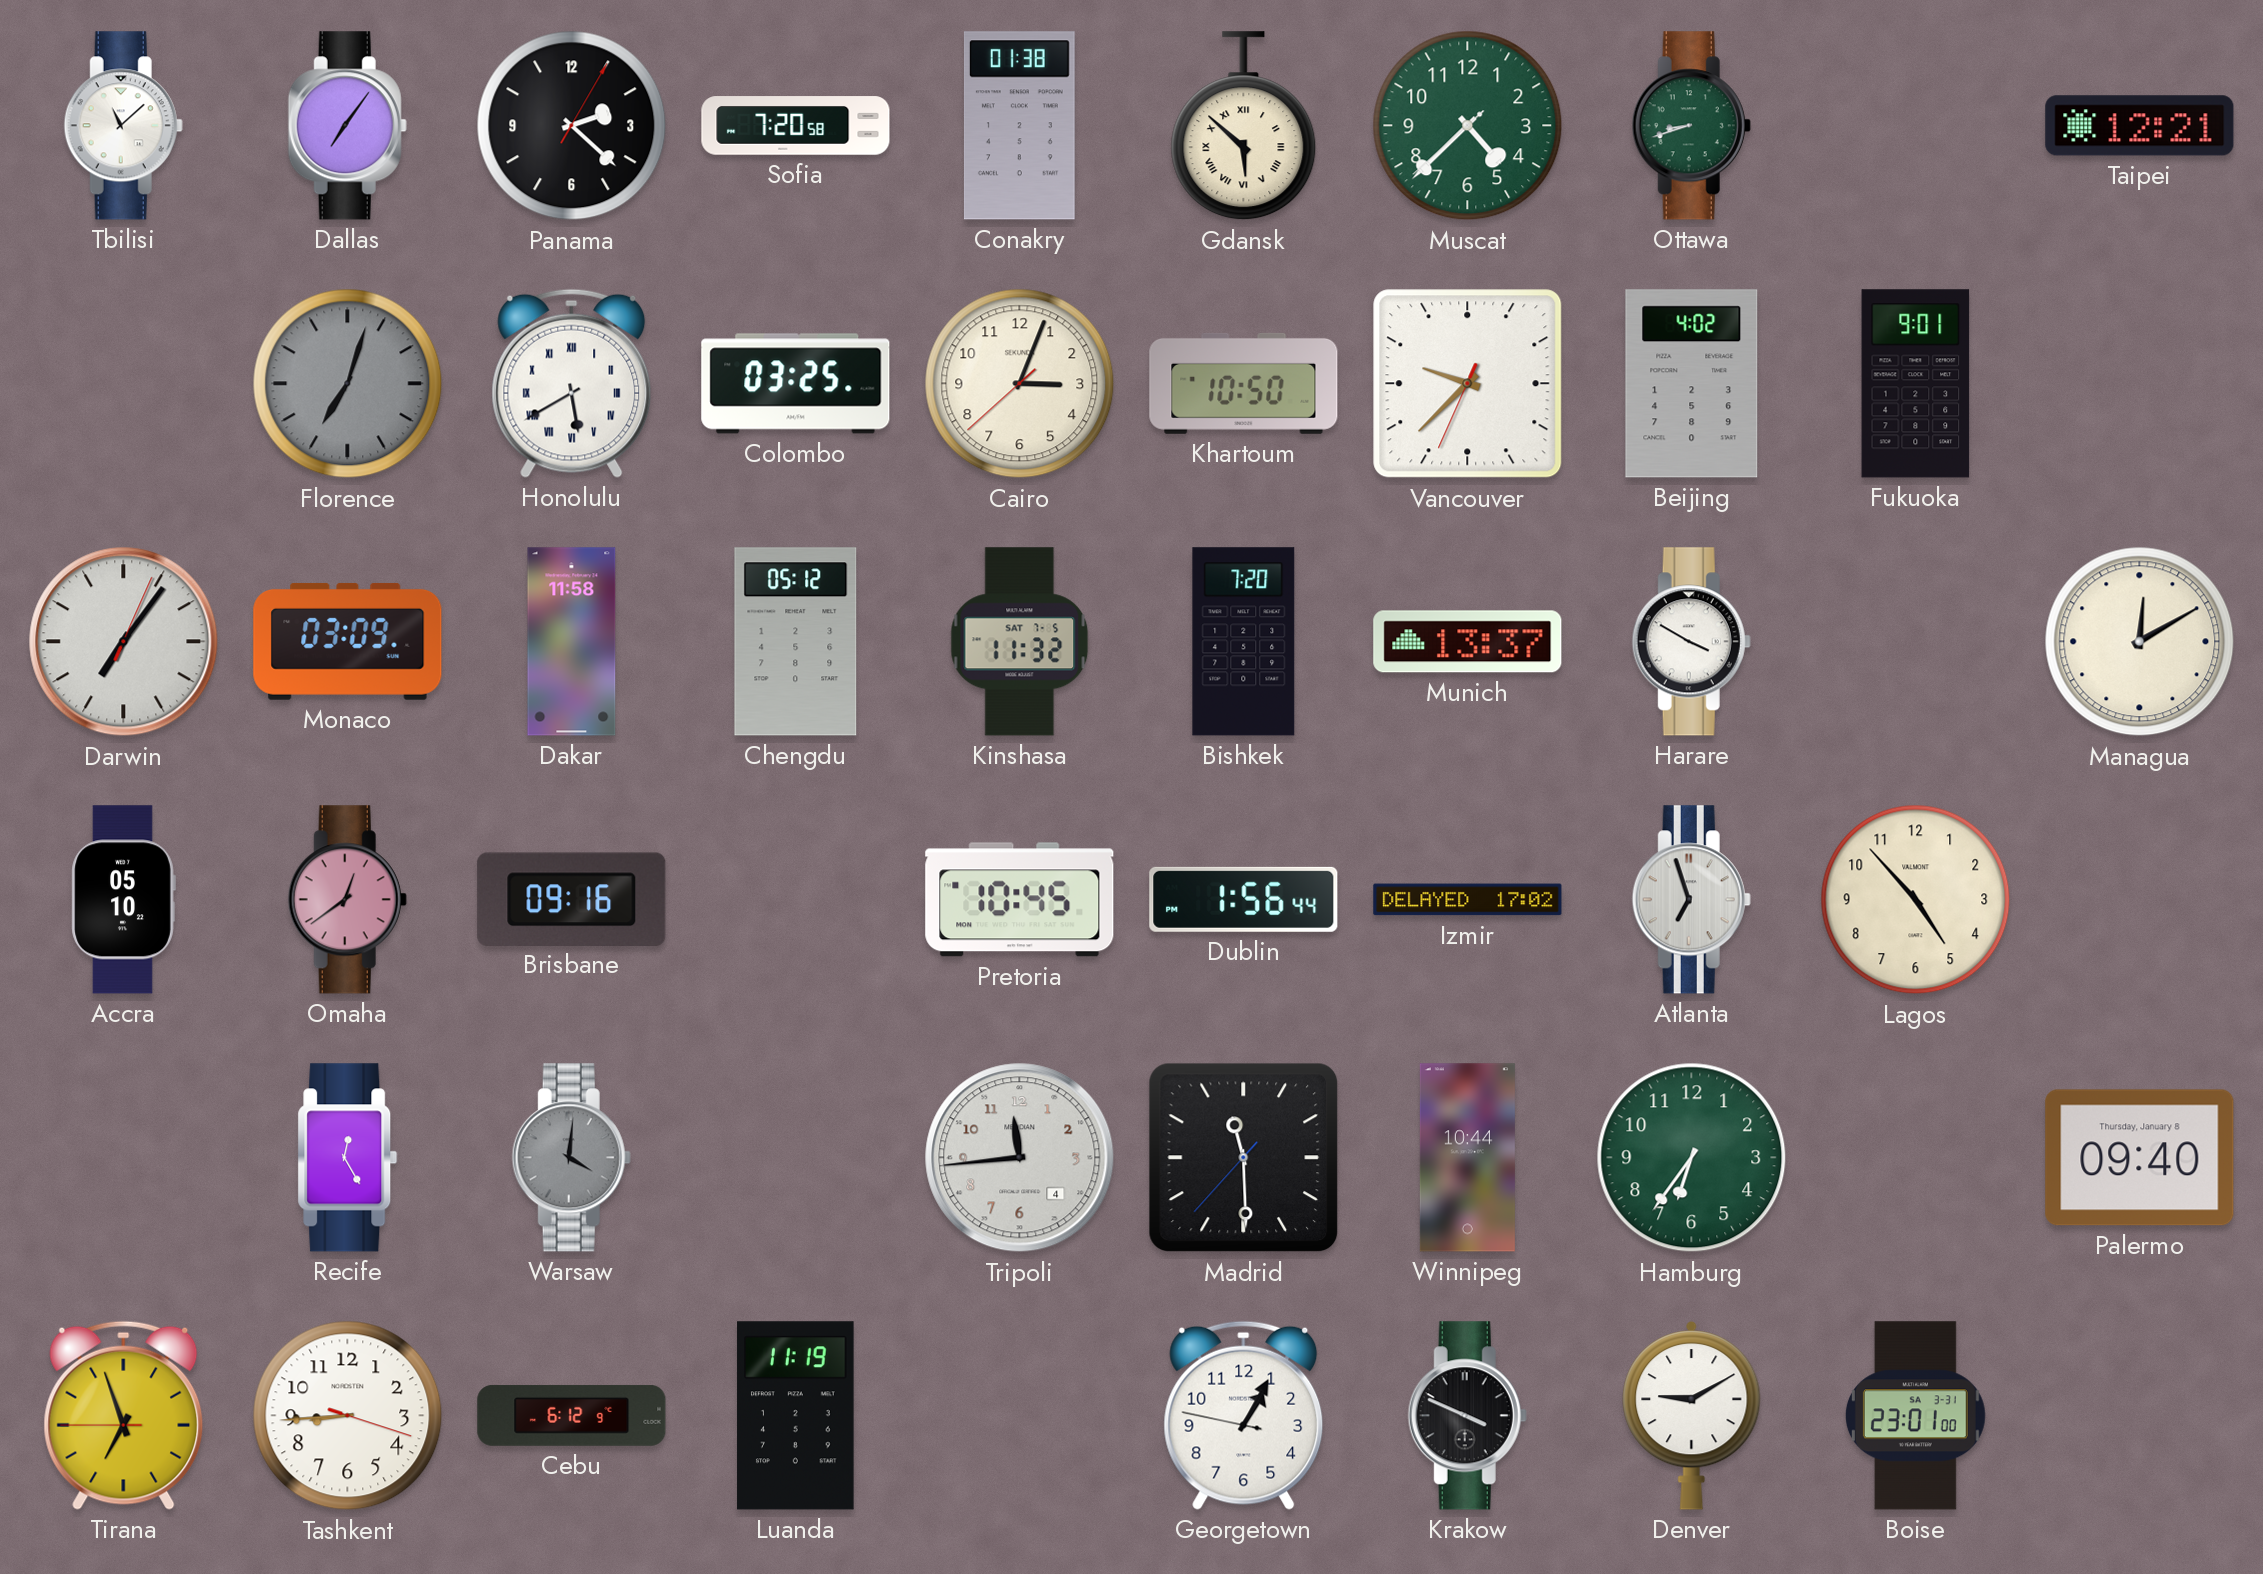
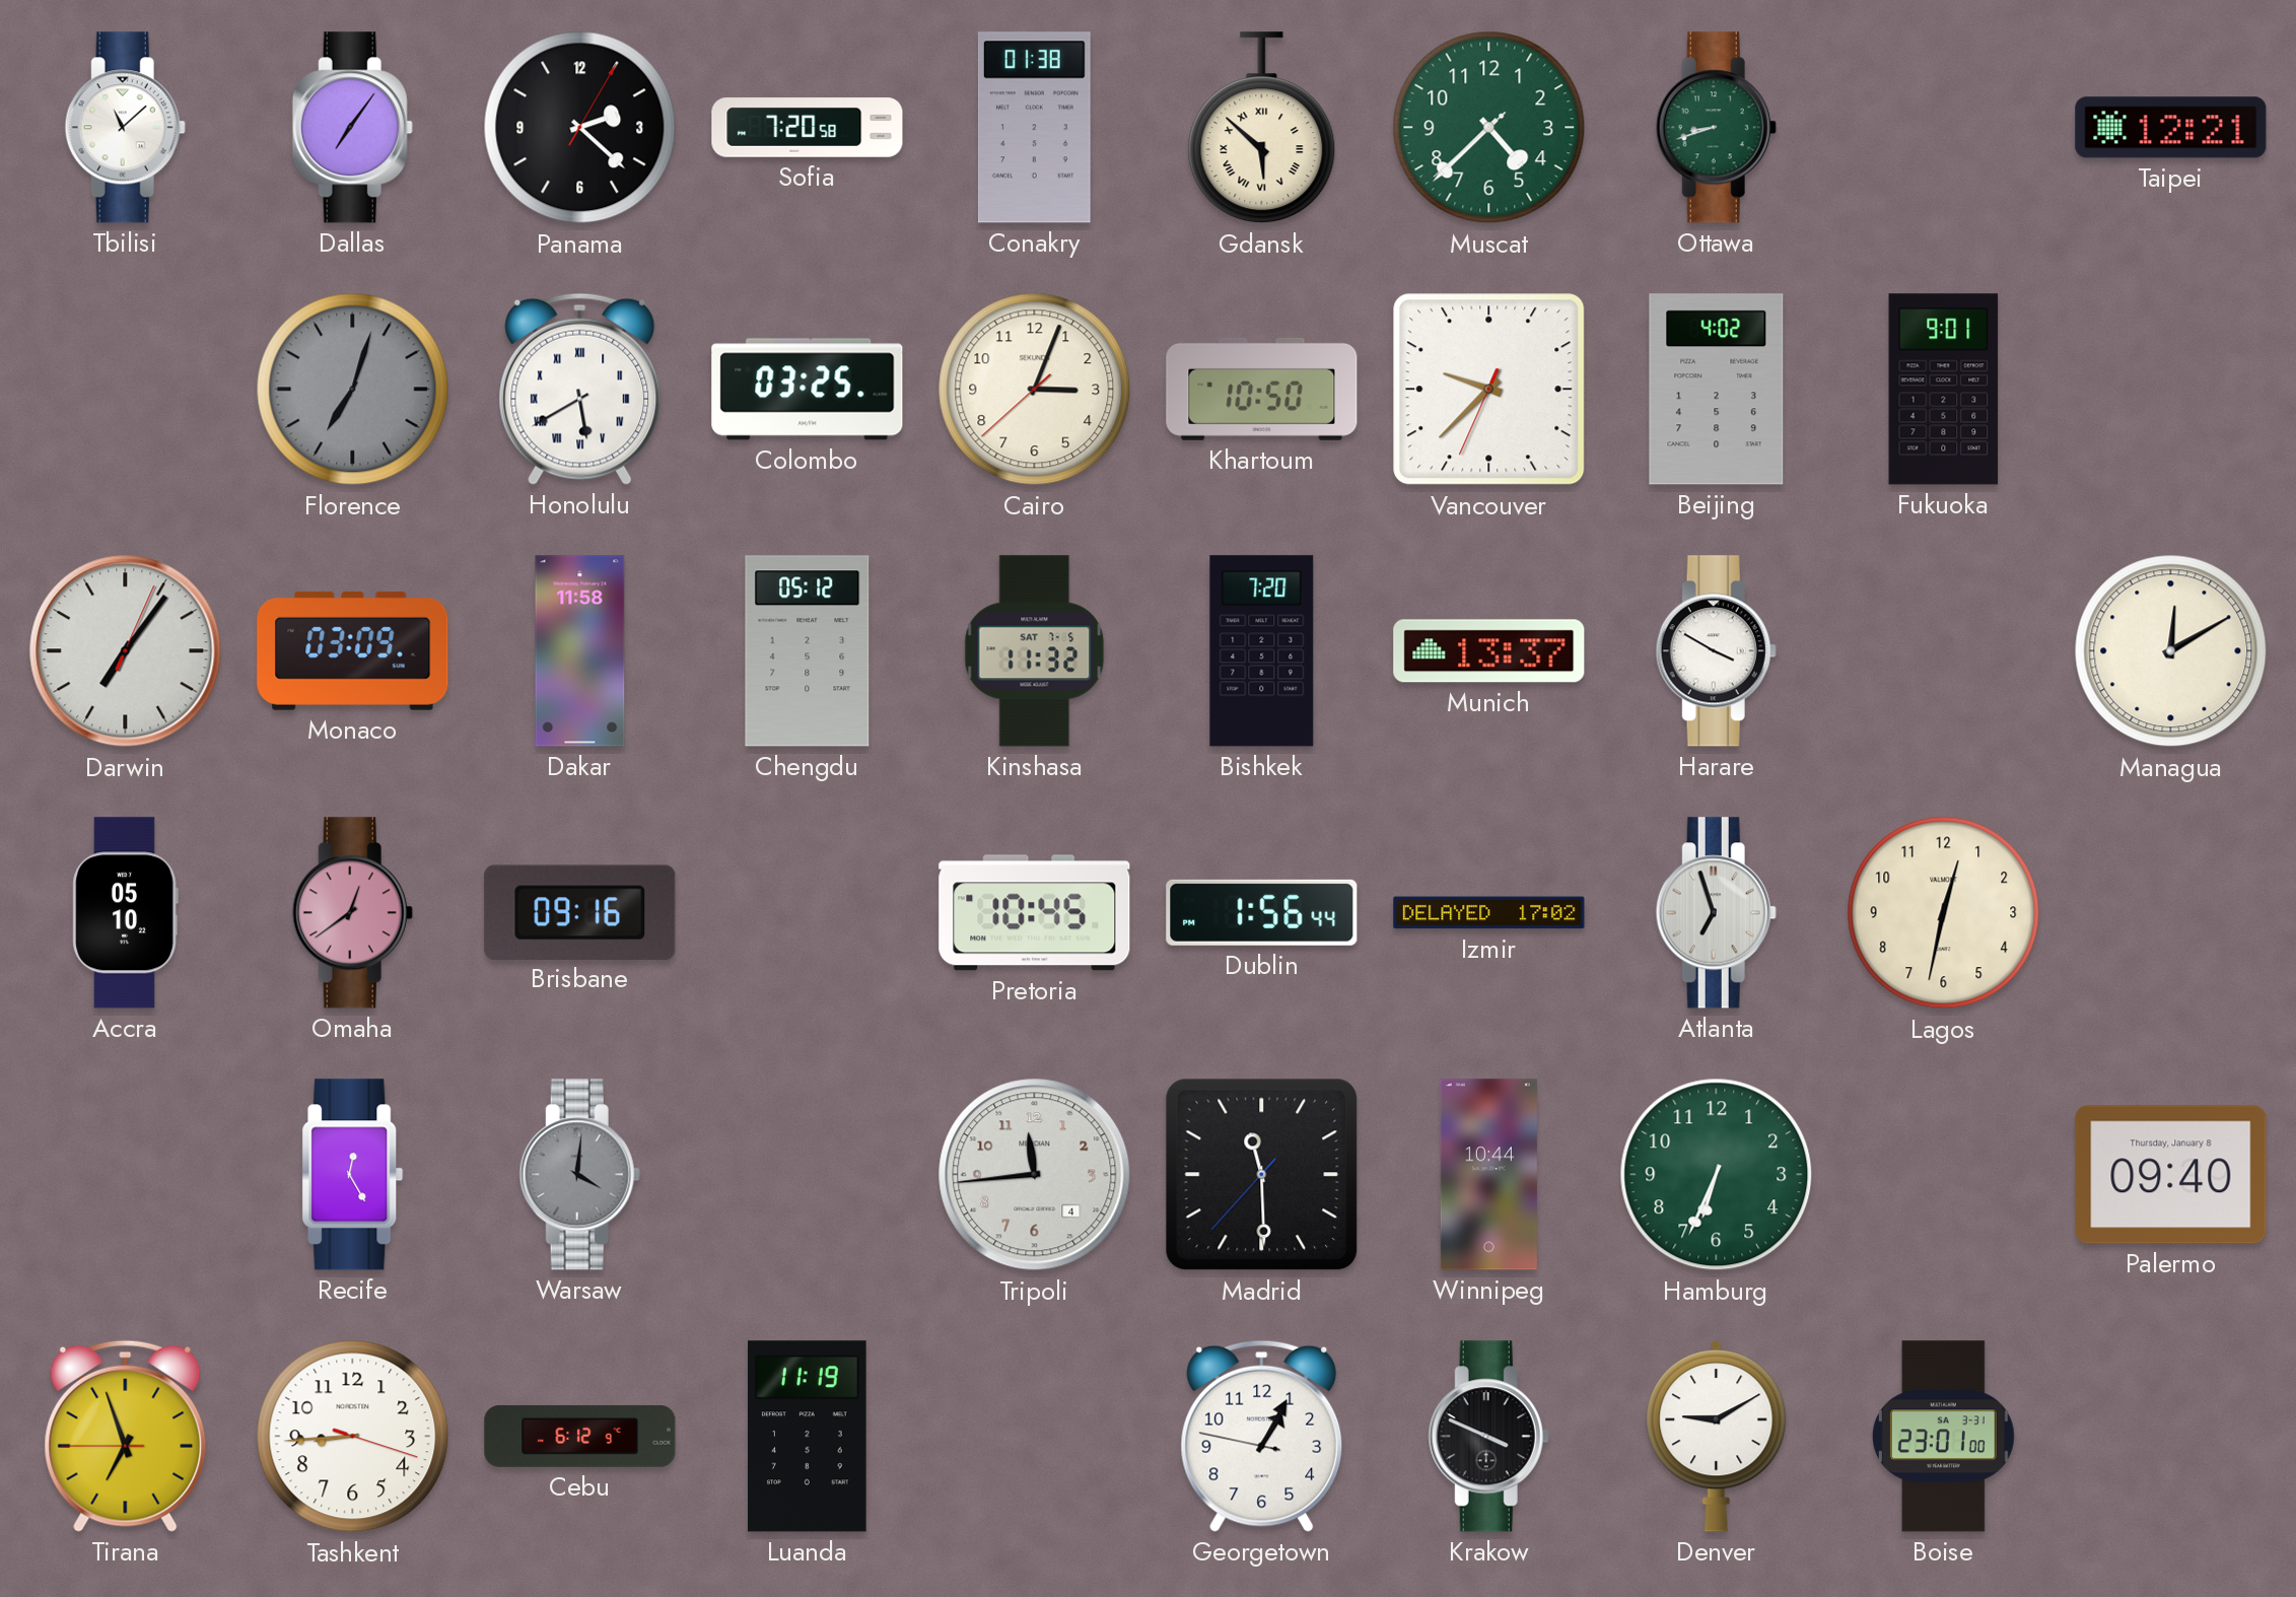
Lagos: 4:53 -> 12:32 (1944, 913)
Hamburg: 6:36 -> 6:34 (1717, 1175)
